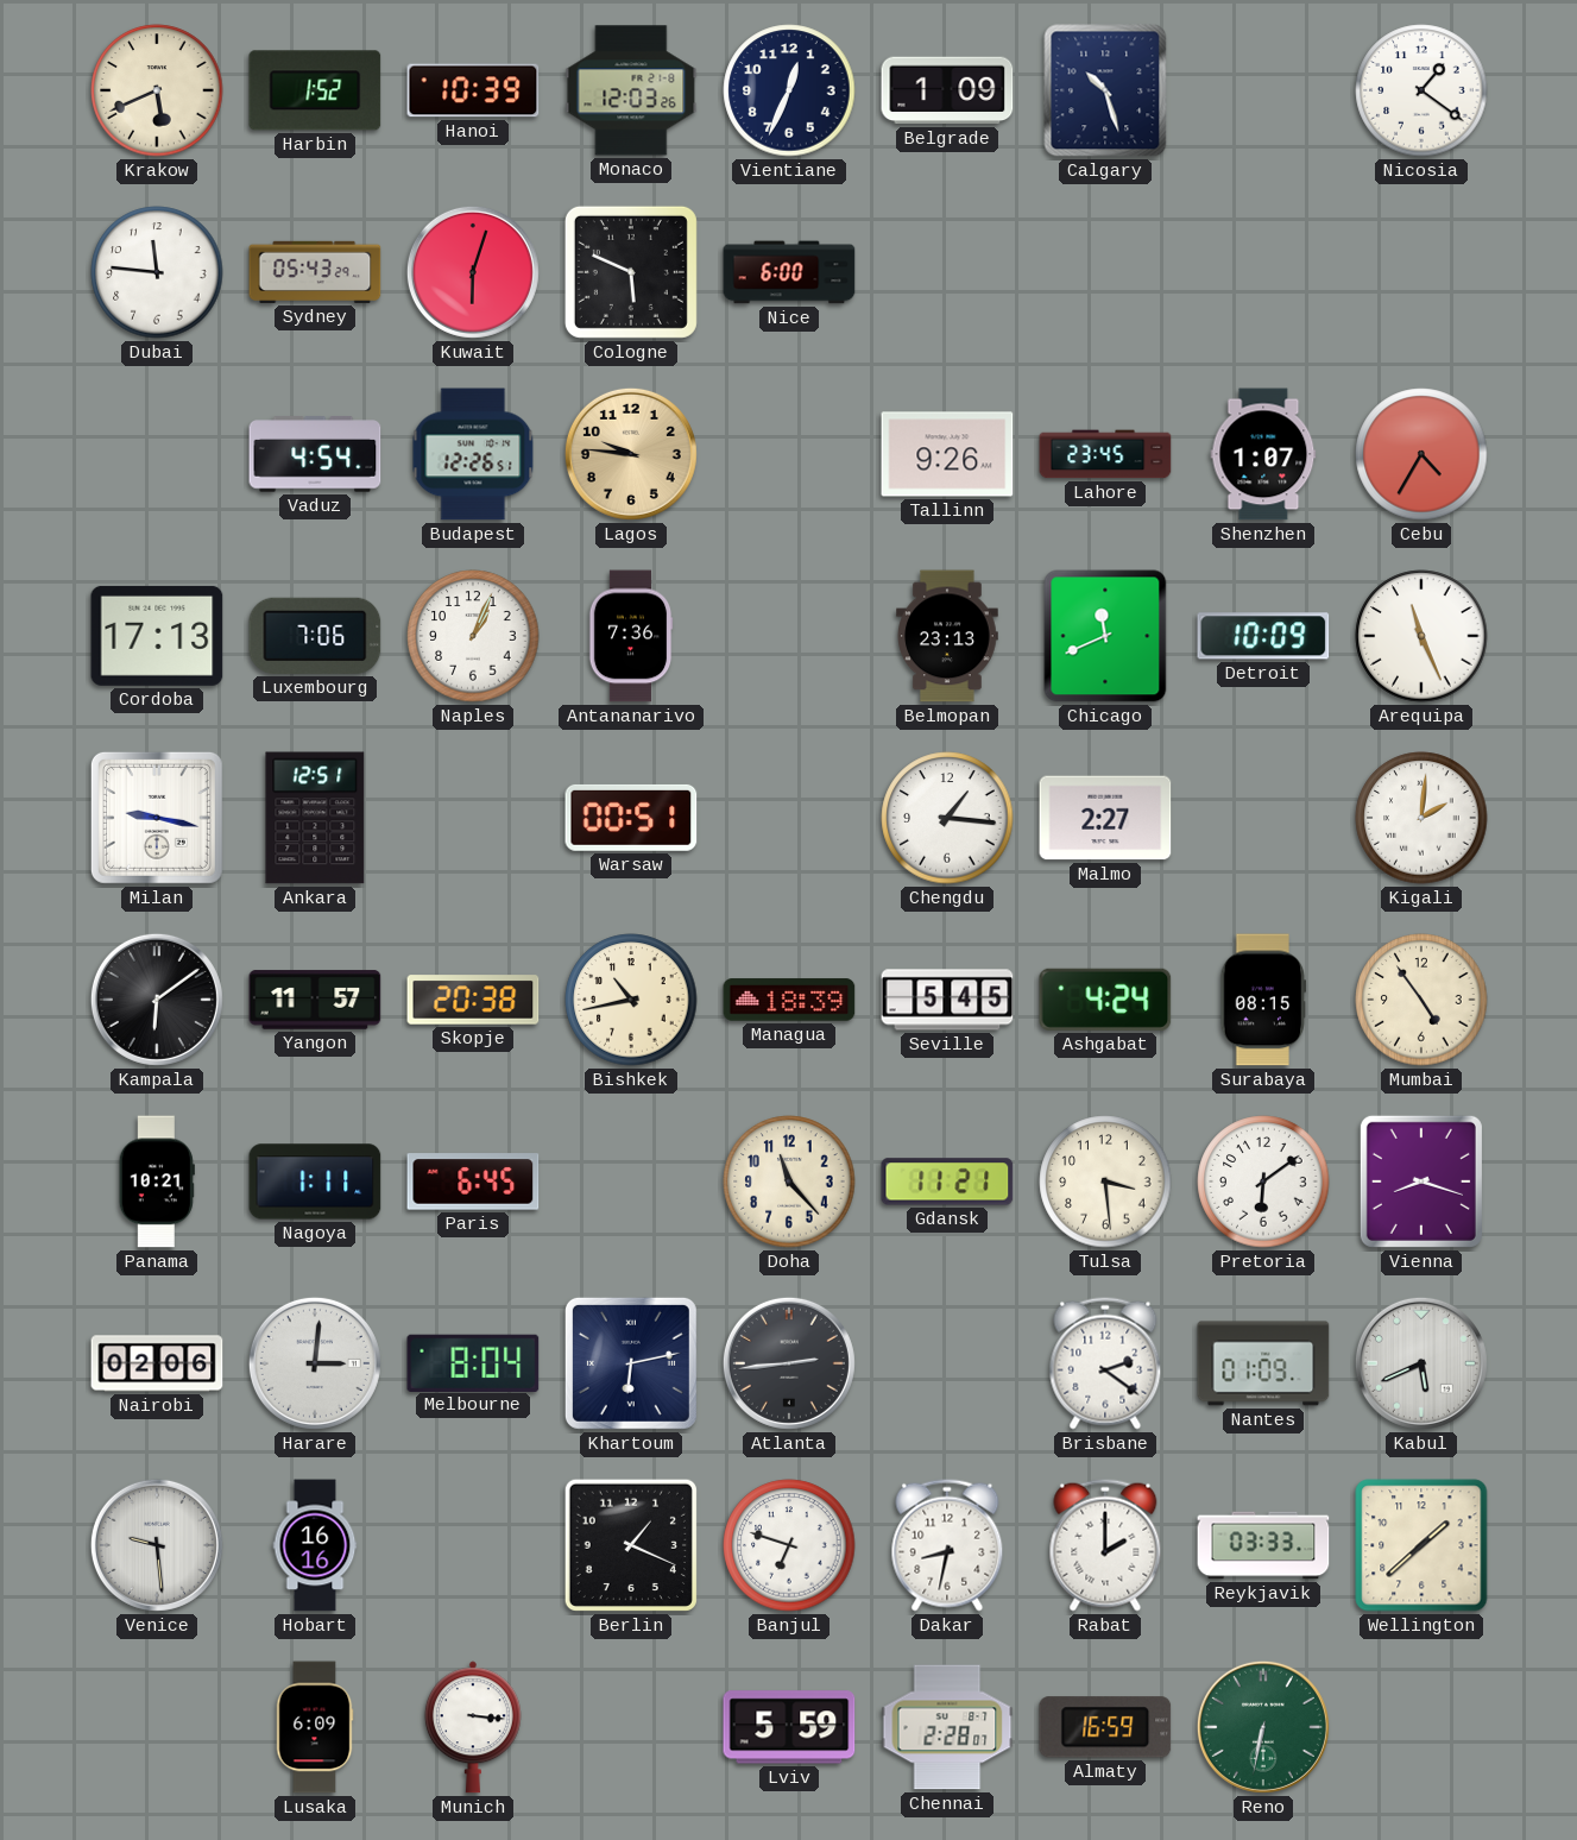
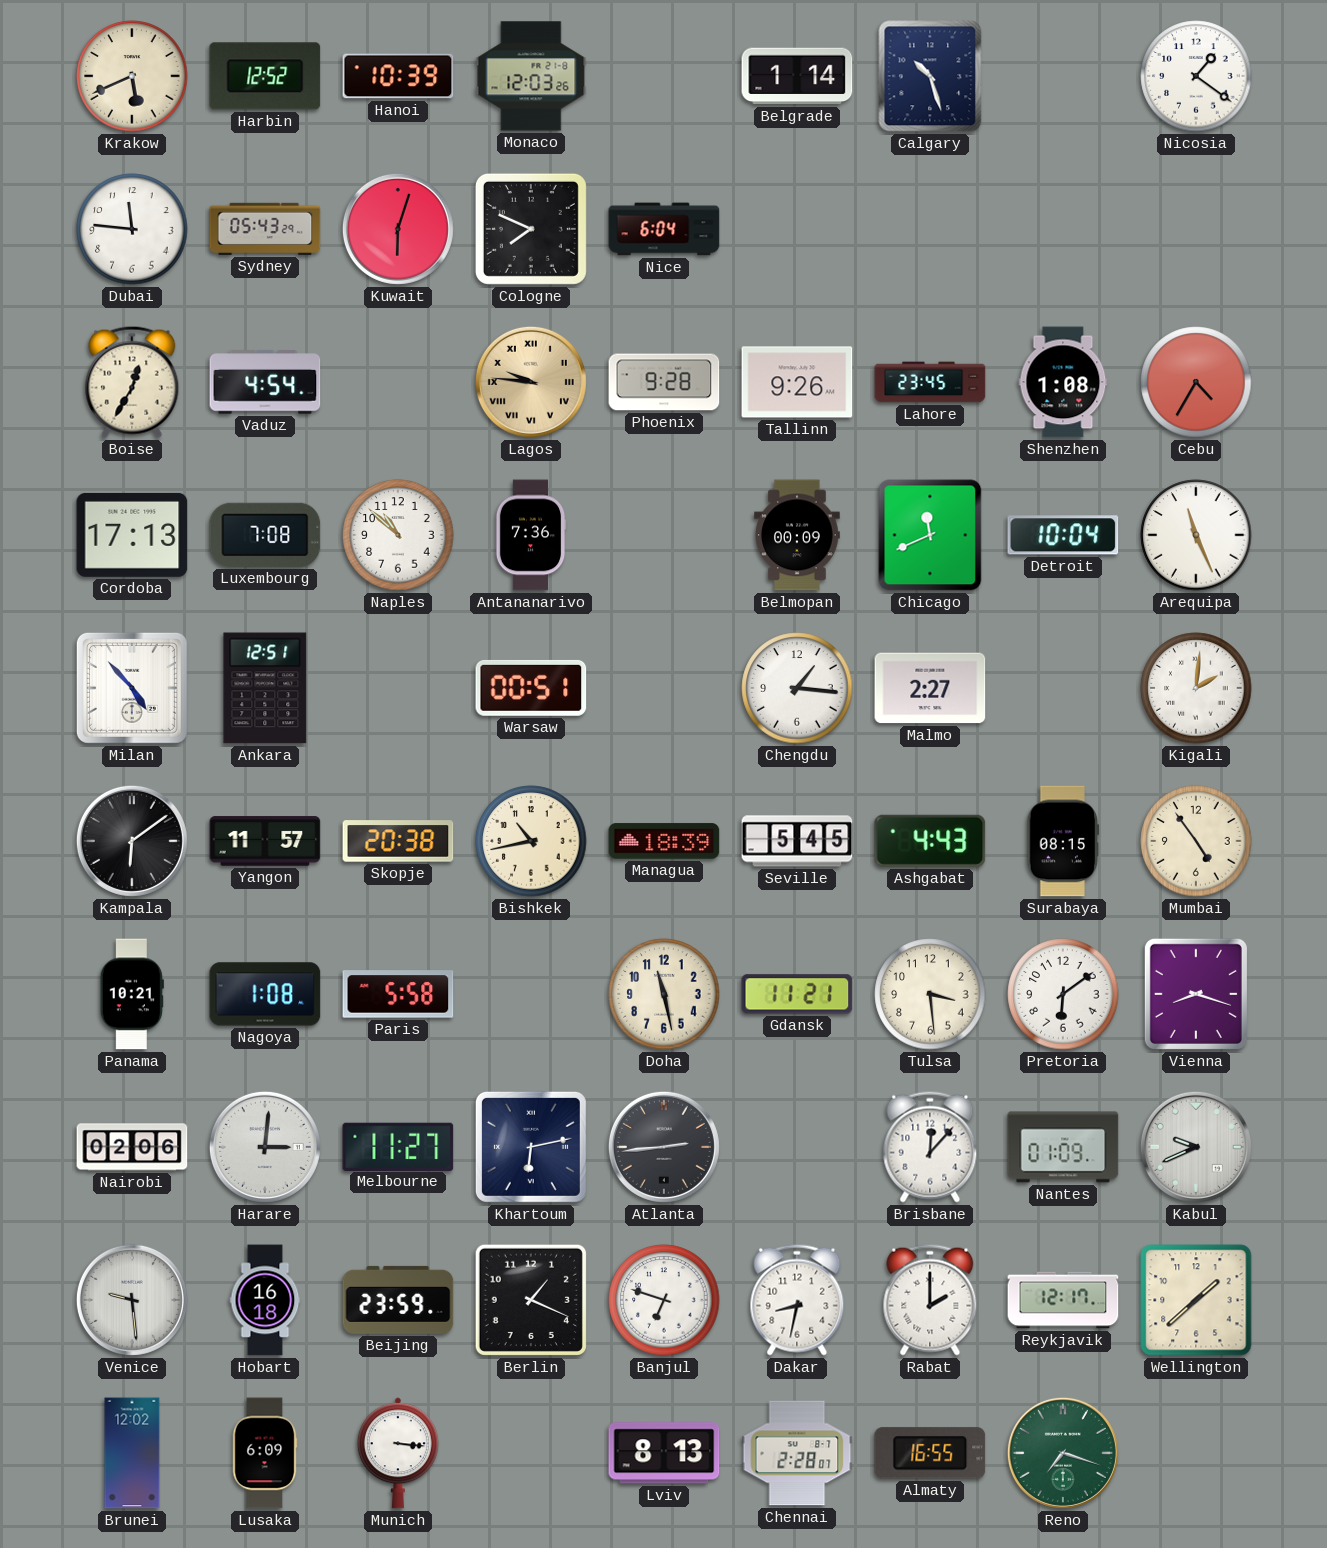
Harbin: 1:52 -> 12:52 (265, 76)
Vientiane: 12:34 -> none (789, 90)
Belgrade: 1:09 -> 1:14 (797, 76)
Cologne: 5:49 -> 7:49 (531, 229)
Nice: 6:00 -> 6:04 (664, 229)
Boise: none -> 12:35 (132, 382)
Budapest: 12:26 -> none (473, 454)
Lagos numerals: Arabic -> Roman (531, 382)
Phoenix: none -> 9:28 (664, 382)
Shenzhen: 1:07 -> 1:08 (1063, 382)
Luxembourg: 7:06 -> 7:08 (265, 535)
Naples: 1:04 -> 10:52 (398, 535)
Belmopan: 23:13 -> 00:09 (798, 535)
Detroit: 10:09 -> 10:04 (1063, 535)
Milan: 9:17 -> 4:53 (132, 688)
Ashgabat: 4:24 -> 4:43 (930, 841)
Nagoya: 1:11 -> 1:08 (265, 994)
Paris: 6:45 -> 5:58 (398, 994)
Doha: 11:23 -> 11:28 (664, 994)
Melbourne: 8:04 -> 11:27 (398, 1146)
Brisbane: 2:21 -> 12:07 (930, 1147)
Kabul: 5:41 -> 9:41 (1196, 1147)
Hobart: 16:16 -> 16:18 (265, 1300)
Beijing: none -> 23:59 (398, 1300)
Reykjavik: 03:33 -> 12:17 (1063, 1300)
Brunei: none -> 12:02 (132, 1453)
Lviv: 5:59 -> 8:13 (664, 1453)
Almaty: 16:59 -> 16:55 (930, 1453)
Reno: 6:32 -> 7:18 (1063, 1453)
